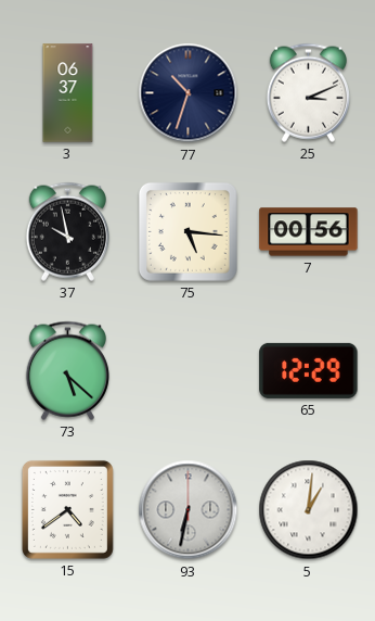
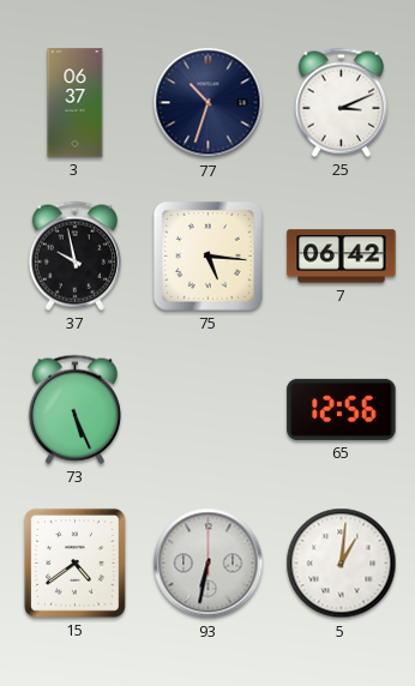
7: 00:56 -> 06:42 (342, 257)
73: 5:22 -> 5:26 (74, 409)
65: 12:29 -> 12:56 (342, 409)
